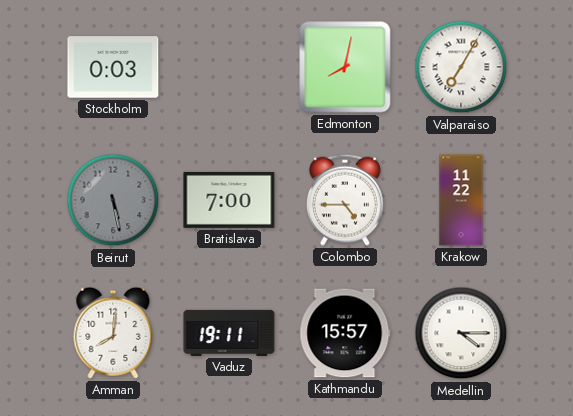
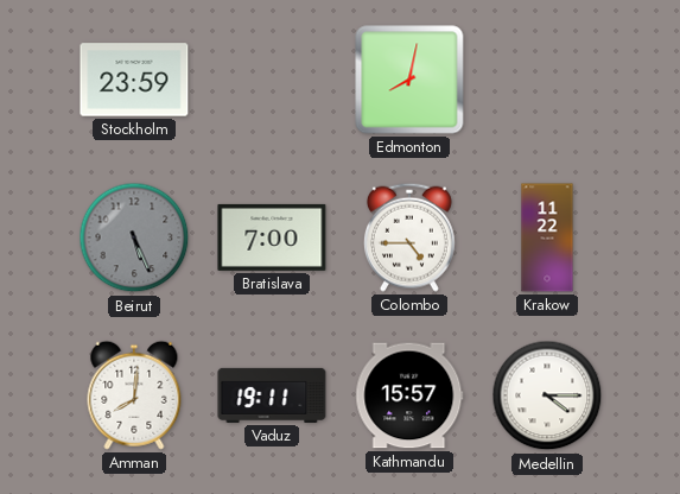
Stockholm: 0:03 -> 23:59 (134, 80)
Valparaiso: 7:05 -> none (461, 67)
Beirut: 5:28 -> 5:26 (134, 237)
